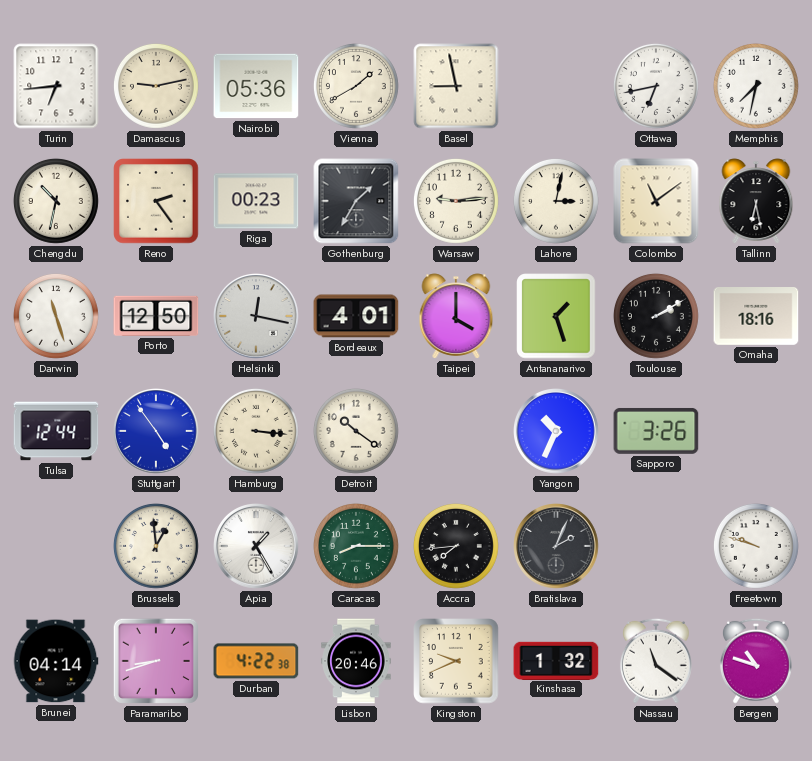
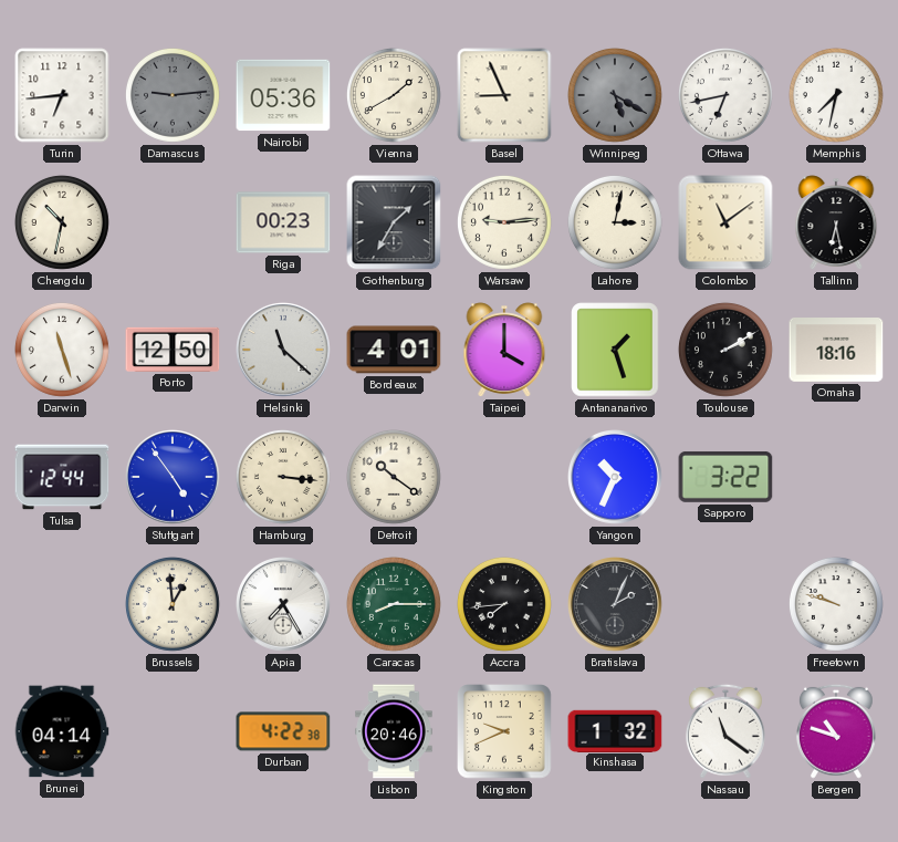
Damascus: 9:13 -> 9:14 (173, 95)
Damascus dial: cream -> grey (173, 95)
Basel: 8:58 -> 8:56 (504, 95)
Winnipeg: none -> 5:20 (615, 95)
Reno: 2:24 -> none (156, 201)
Helsinki: 12:17 -> 11:22 (284, 351)
Sapporo: 3:26 -> 3:22 (725, 477)
Apia: 1:25 -> 7:25 (284, 605)
Paramaribo: 8:42 -> none (156, 661)
